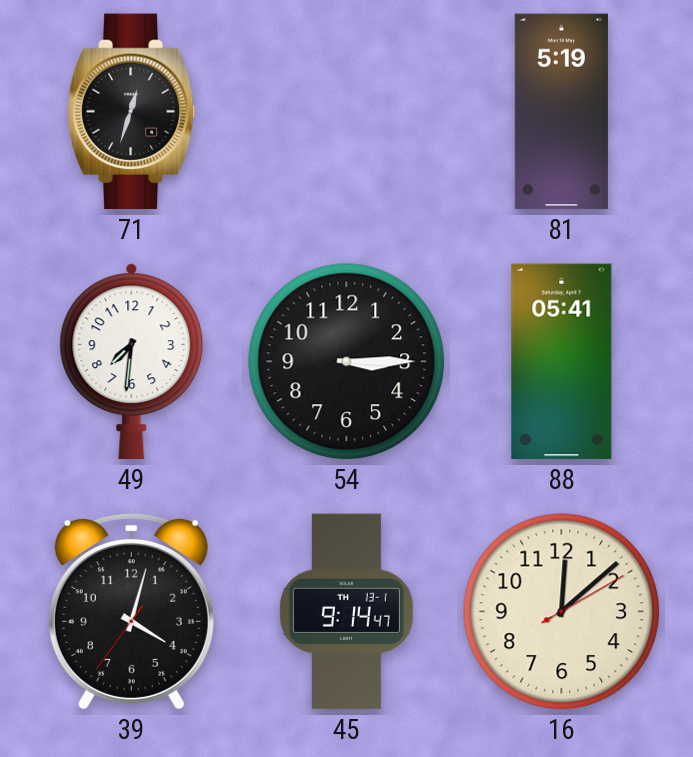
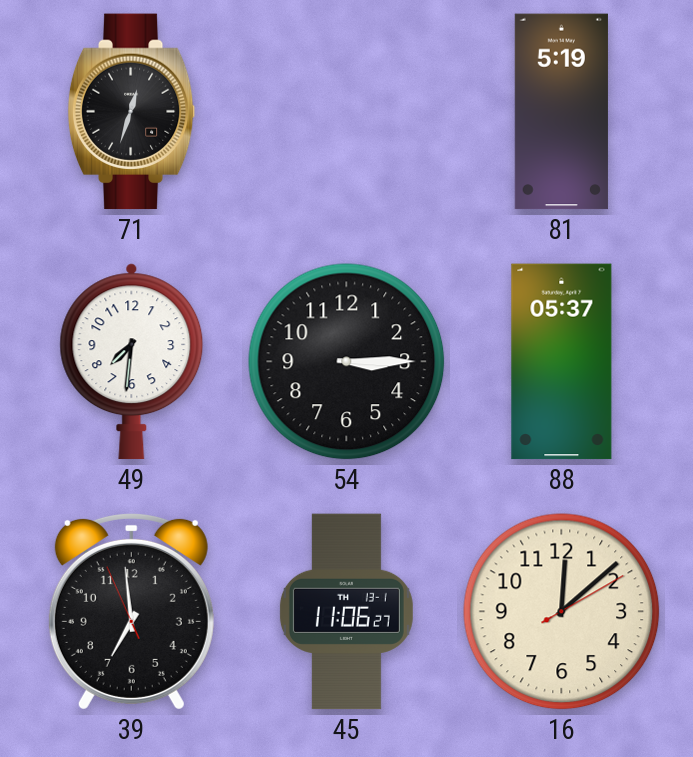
88: 05:41 -> 05:37 (562, 362)
39: 4:02 -> 6:58 (131, 611)
45: 9:14 -> 11:06 (346, 612)
